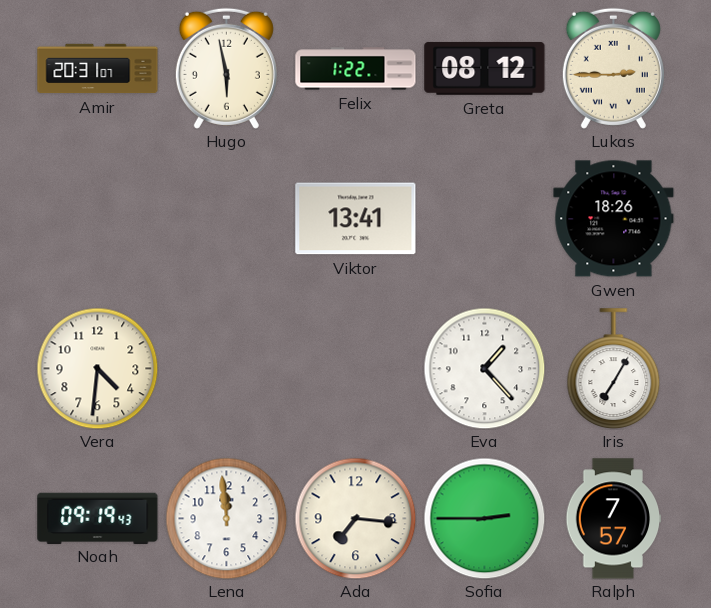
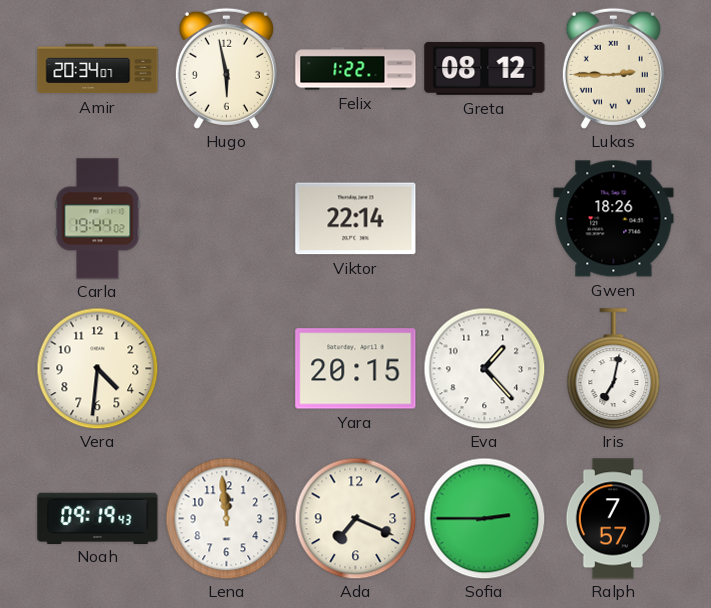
Amir: 20:31 -> 20:34 (98, 69)
Carla: none -> 19:44 (98, 219)
Viktor: 13:41 -> 22:14 (356, 219)
Yara: none -> 20:15 (356, 369)
Iris: 7:05 -> 7:02 (614, 368)
Ada: 7:16 -> 7:19 (355, 518)
